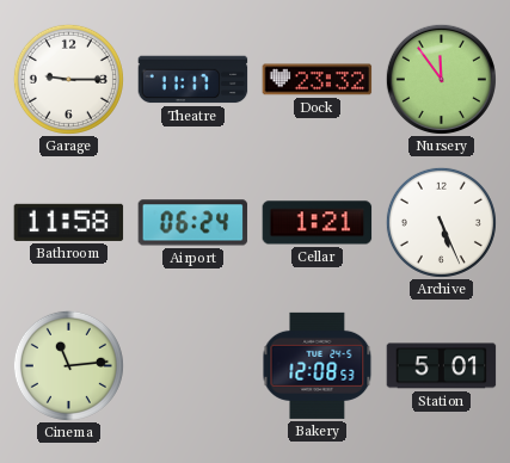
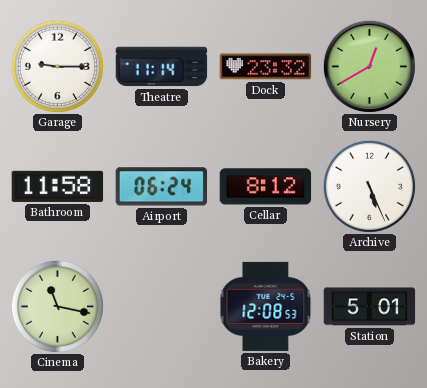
Theatre: 11:17 -> 11:14 (162, 67)
Nursery: 11:54 -> 12:40 (369, 66)
Cellar: 1:21 -> 8:12 (266, 187)
Cinema: 11:14 -> 11:17 (57, 306)
